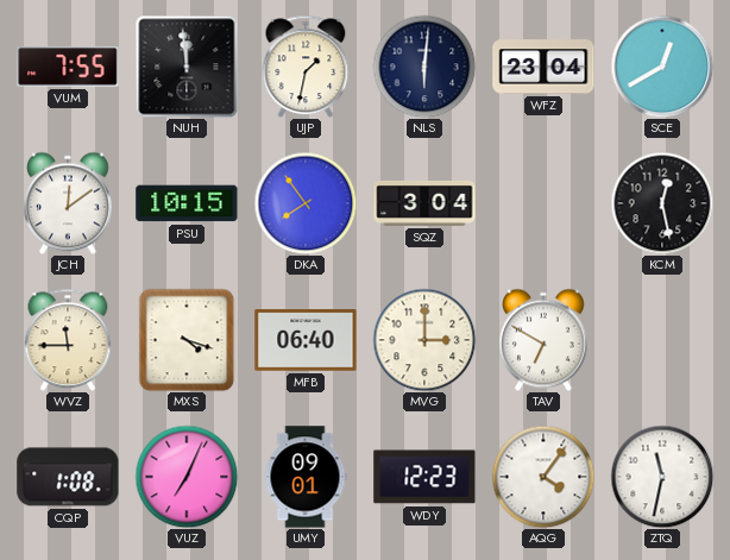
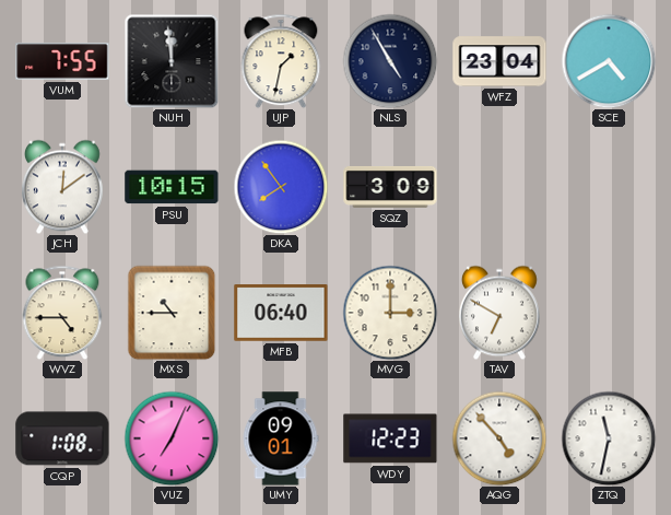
NLS: 6:01 -> 4:55 (390, 61)
SCE: 12:40 -> 4:40 (609, 61)
SQZ: 3:04 -> 3:09 (390, 187)
KCM: 12:28 -> none (662, 203)
WVZ: 11:45 -> 4:45 (62, 313)
MXS: 4:18 -> 10:45 (172, 313)
AQG: 4:06 -> 4:53 (499, 438)
